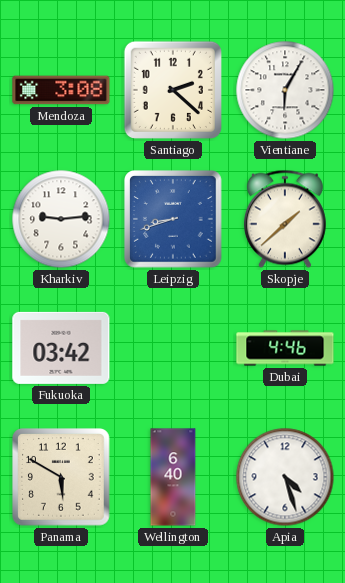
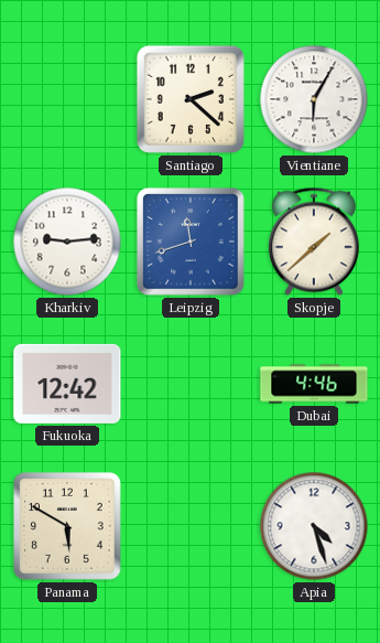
Mendoza: 3:08 -> none (61, 90)
Leipzig: 8:42 -> 11:42 (192, 243)
Fukuoka: 03:42 -> 12:42 (67, 384)
Wellington: 6:40 -> none (173, 477)
